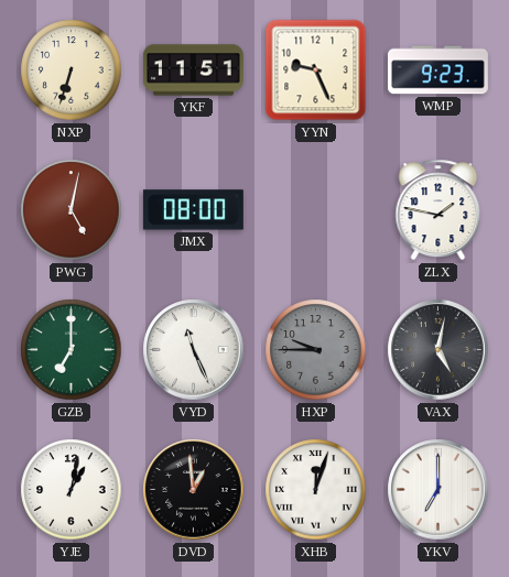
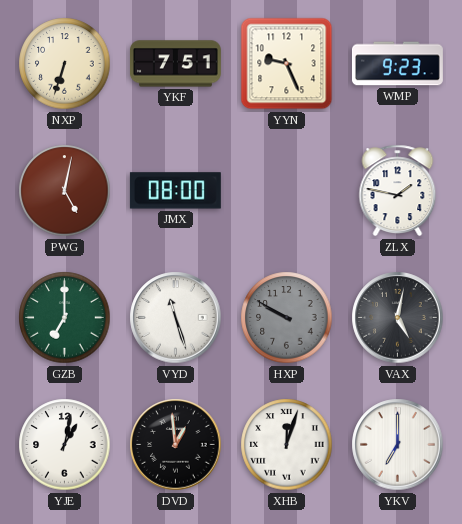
YKF: 11:51 -> 7:51 (175, 64)
VYD: 11:26 -> 11:27 (176, 318)
HXP: 9:45 -> 9:50 (287, 318)
